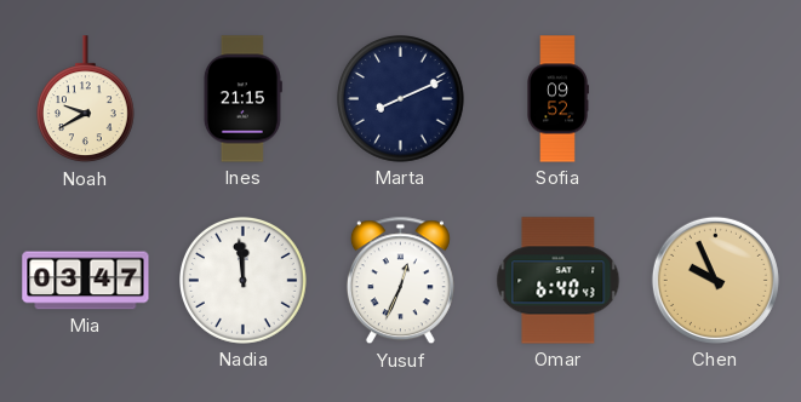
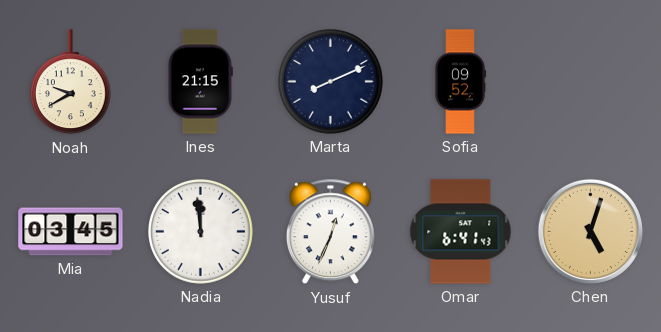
Mia: 03:47 -> 03:45 (71, 232)
Omar: 6:40 -> 6:41 (461, 232)
Chen: 9:56 -> 5:03 (590, 231)
